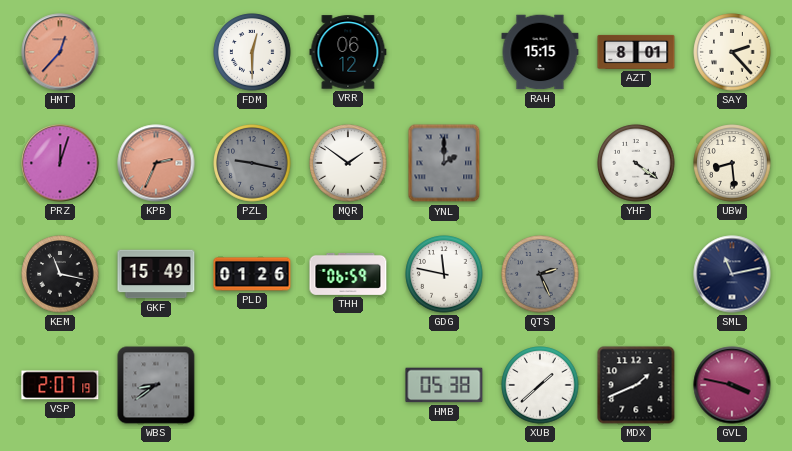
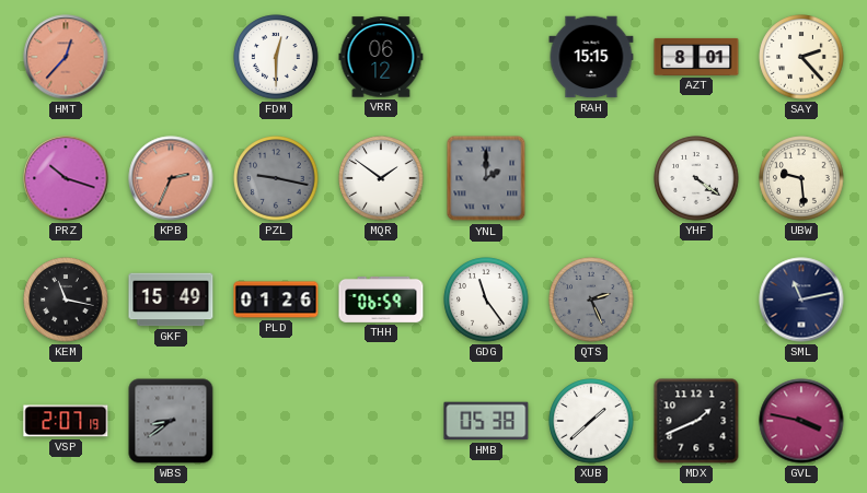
PRZ: 12:03 -> 10:18 (66, 178)
UBW: 8:29 -> 9:29 (801, 178)
GDG: 11:47 -> 11:24 (486, 300)
